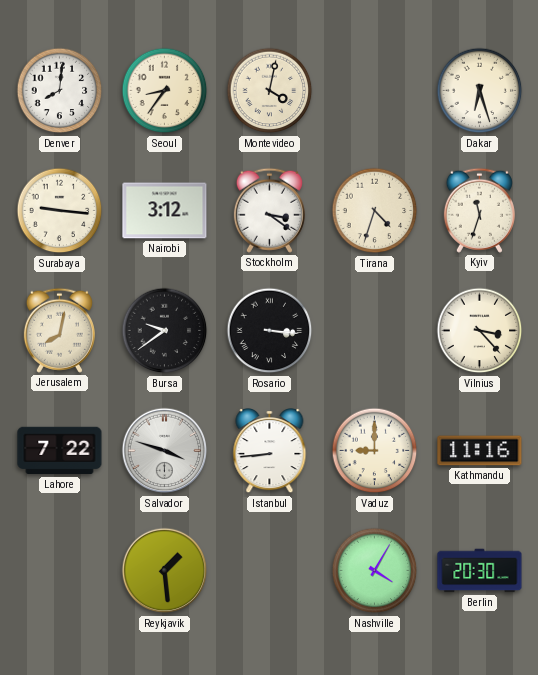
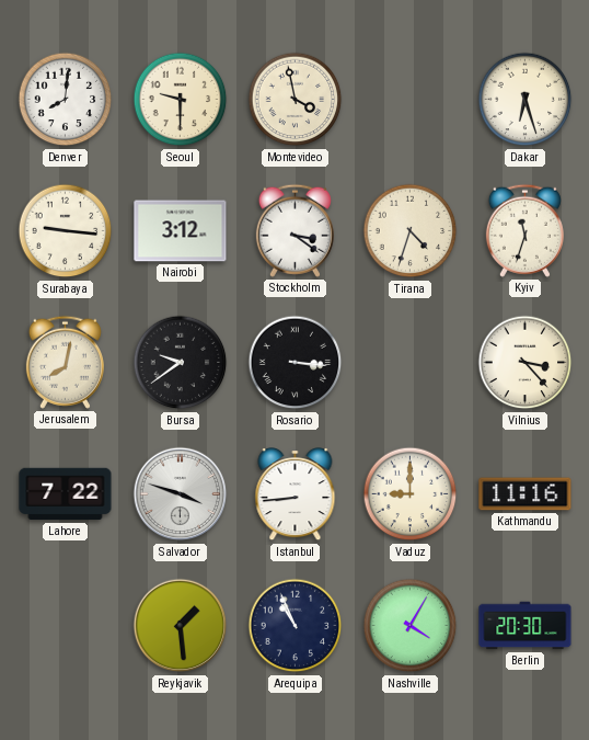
Seoul: 8:36 -> 9:30 (181, 100)
Montevideo: 4:02 -> 3:58 (296, 100)
Arequipa: none -> 10:56 (296, 626)
